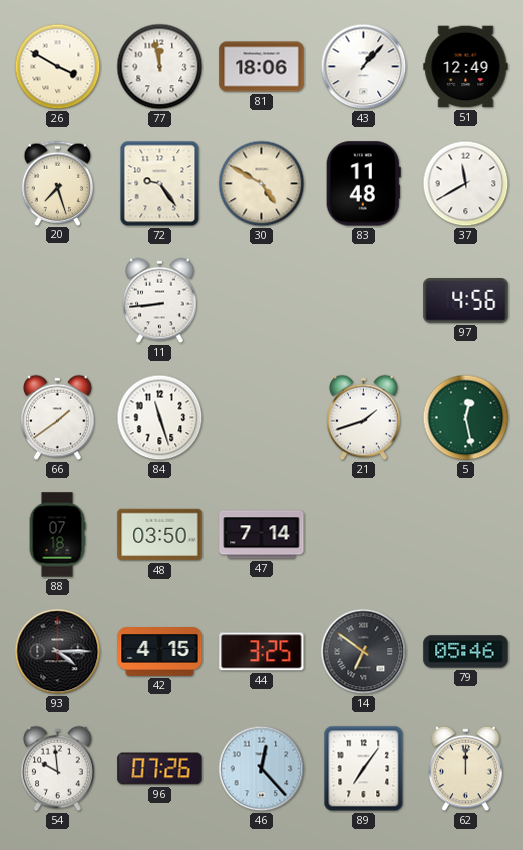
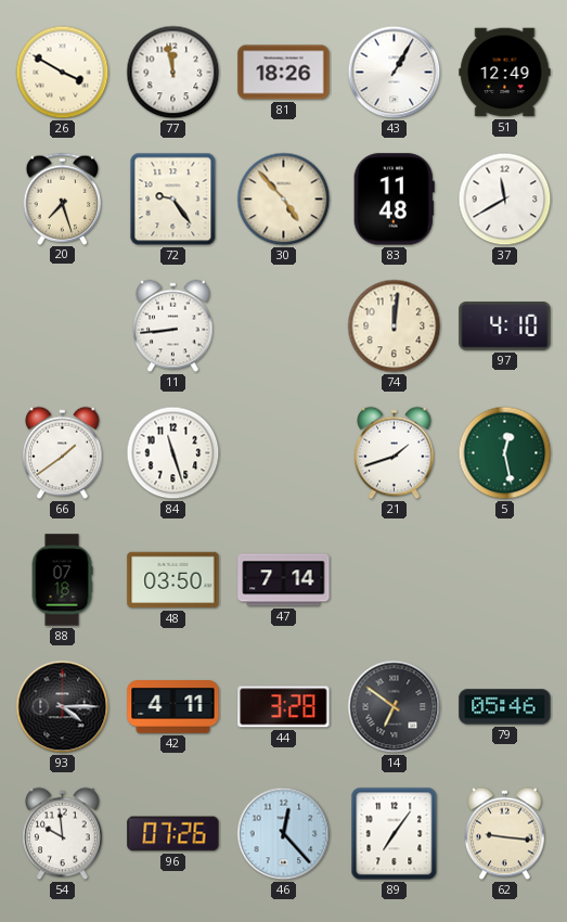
81: 18:06 -> 18:26 (284, 73)
43: 1:07 -> 1:05 (395, 73)
30: 4:50 -> 4:53 (284, 200)
74: none -> 12:01 (395, 326)
97: 4:56 -> 4:10 (505, 326)
42: 4:15 -> 4:11 (173, 707)
44: 3:25 -> 3:28 (284, 707)
62: 12:00 -> 9:16 (505, 834)
